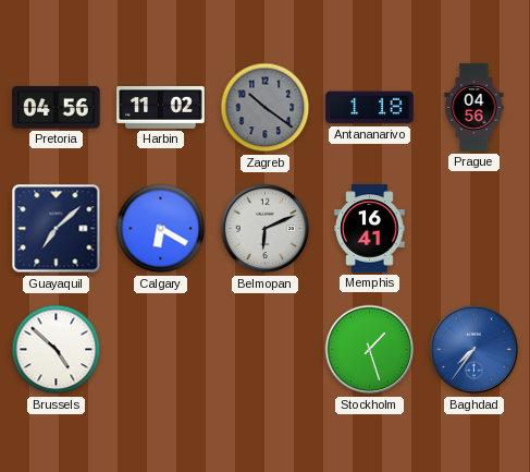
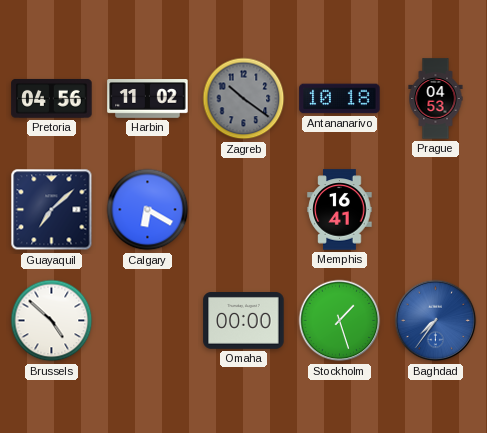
Antananarivo: 1:18 -> 10:18 (340, 99)
Prague: 04:56 -> 04:53 (436, 99)
Belmopan: 6:11 -> none (266, 229)
Omaha: none -> 00:00 (244, 321)
